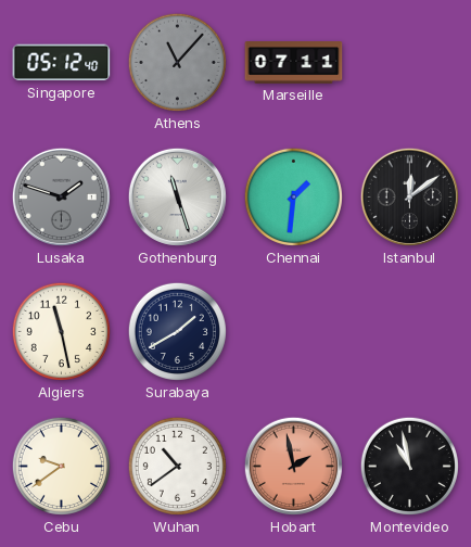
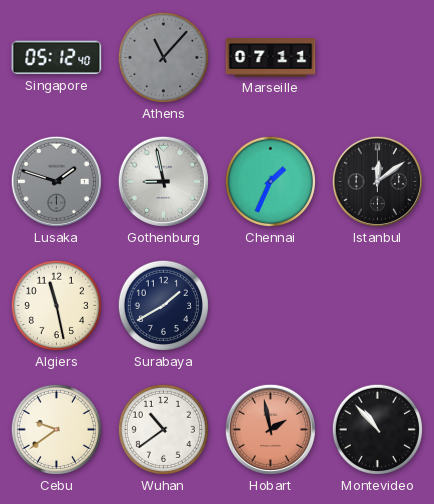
Gothenburg: 11:27 -> 8:58 (163, 181)
Chennai: 1:31 -> 1:34 (270, 181)
Montevideo: 10:58 -> 10:53 (377, 429)
